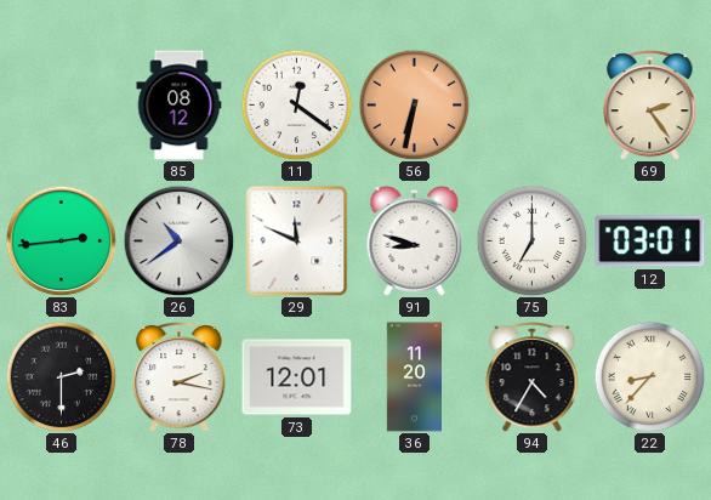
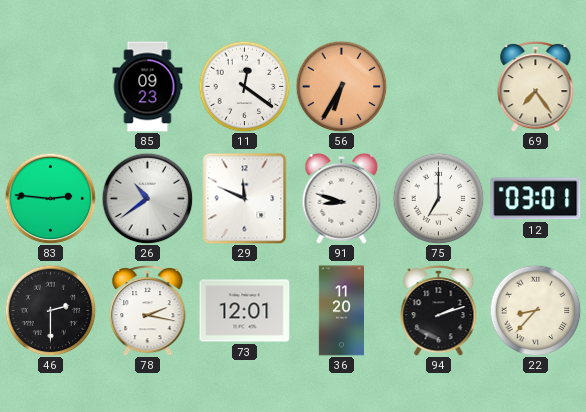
85: 08:12 -> 09:23 (148, 87)
56: 6:32 -> 6:35 (341, 86)
69: 2:24 -> 7:24 (536, 87)
83: 2:44 -> 2:46 (50, 198)
94: 4:35 -> 2:12 (439, 311)
